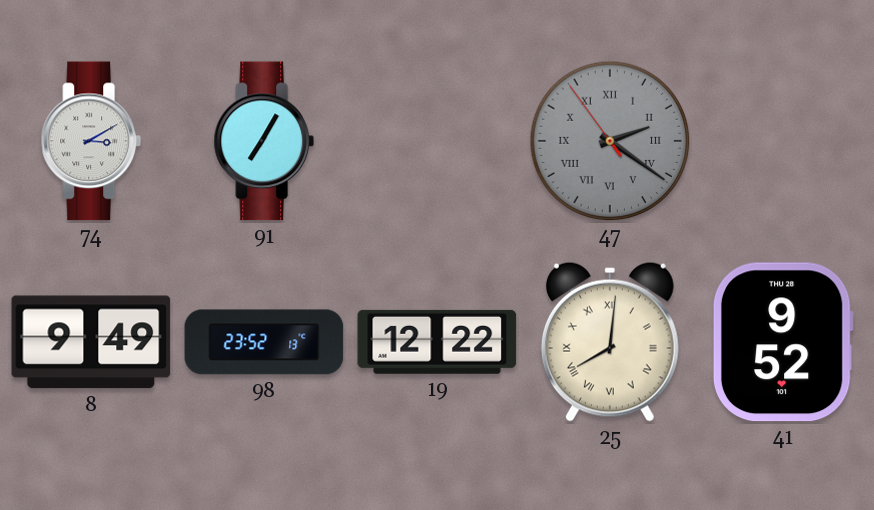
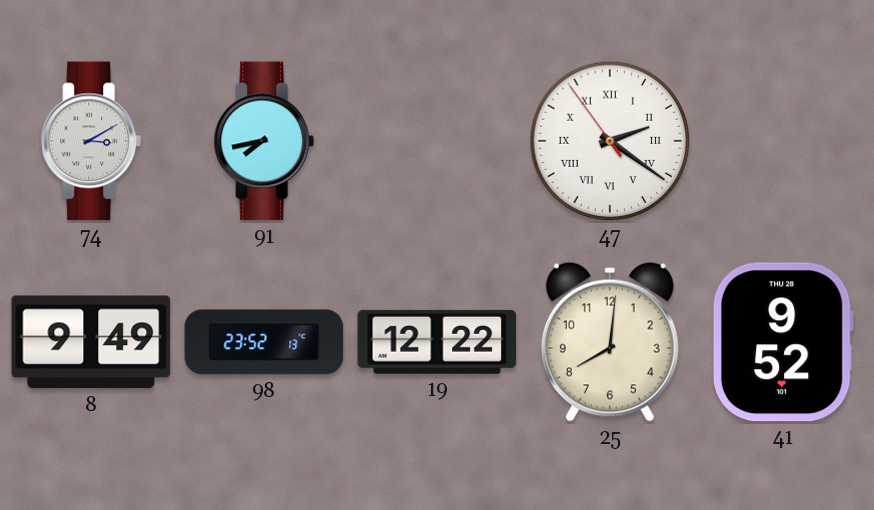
91: 7:05 -> 7:43 (264, 141)
47 dial: grey -> white (610, 141)
25 numerals: Roman -> Arabic (610, 342)
